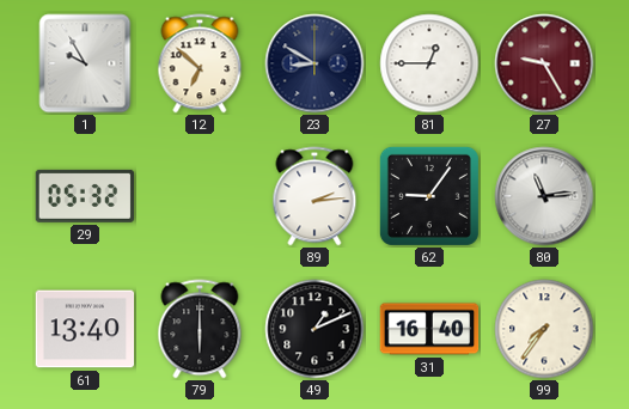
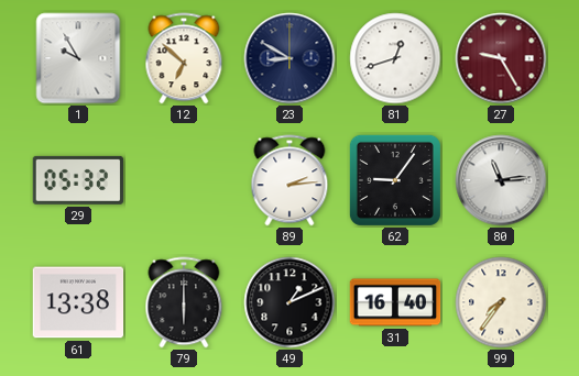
81: 12:45 -> 12:42 (395, 58)
61: 13:40 -> 13:38 (78, 302)
